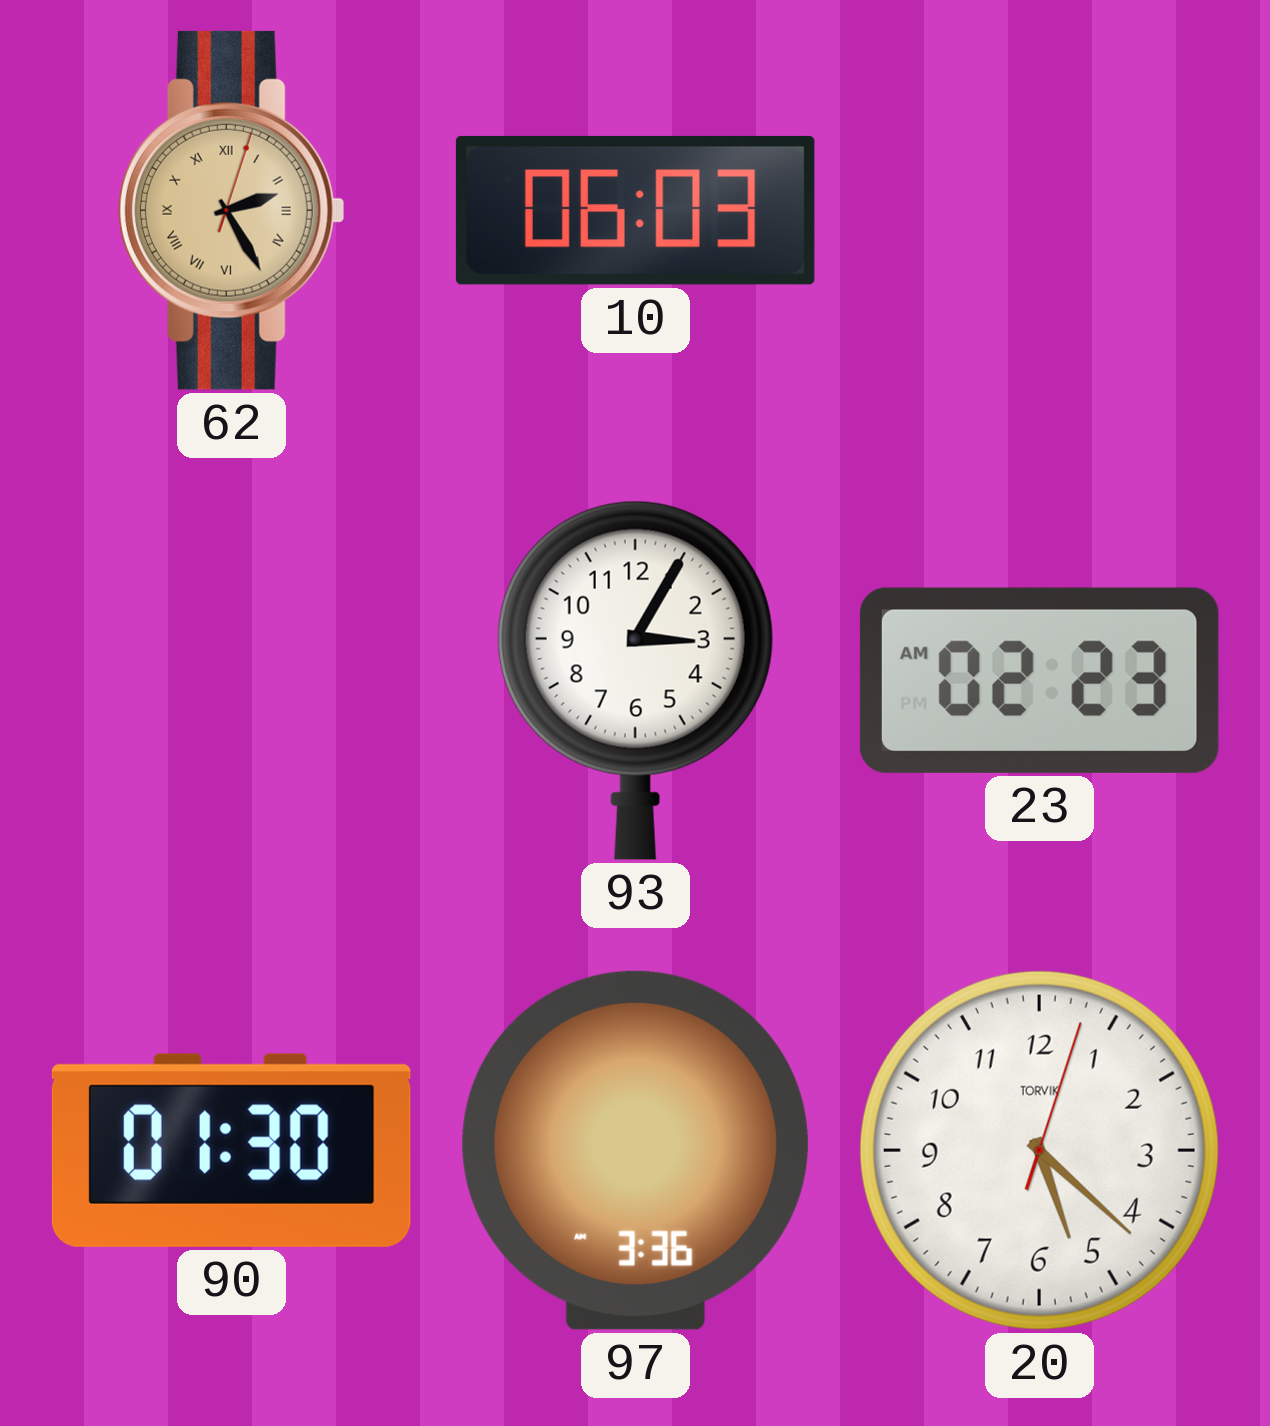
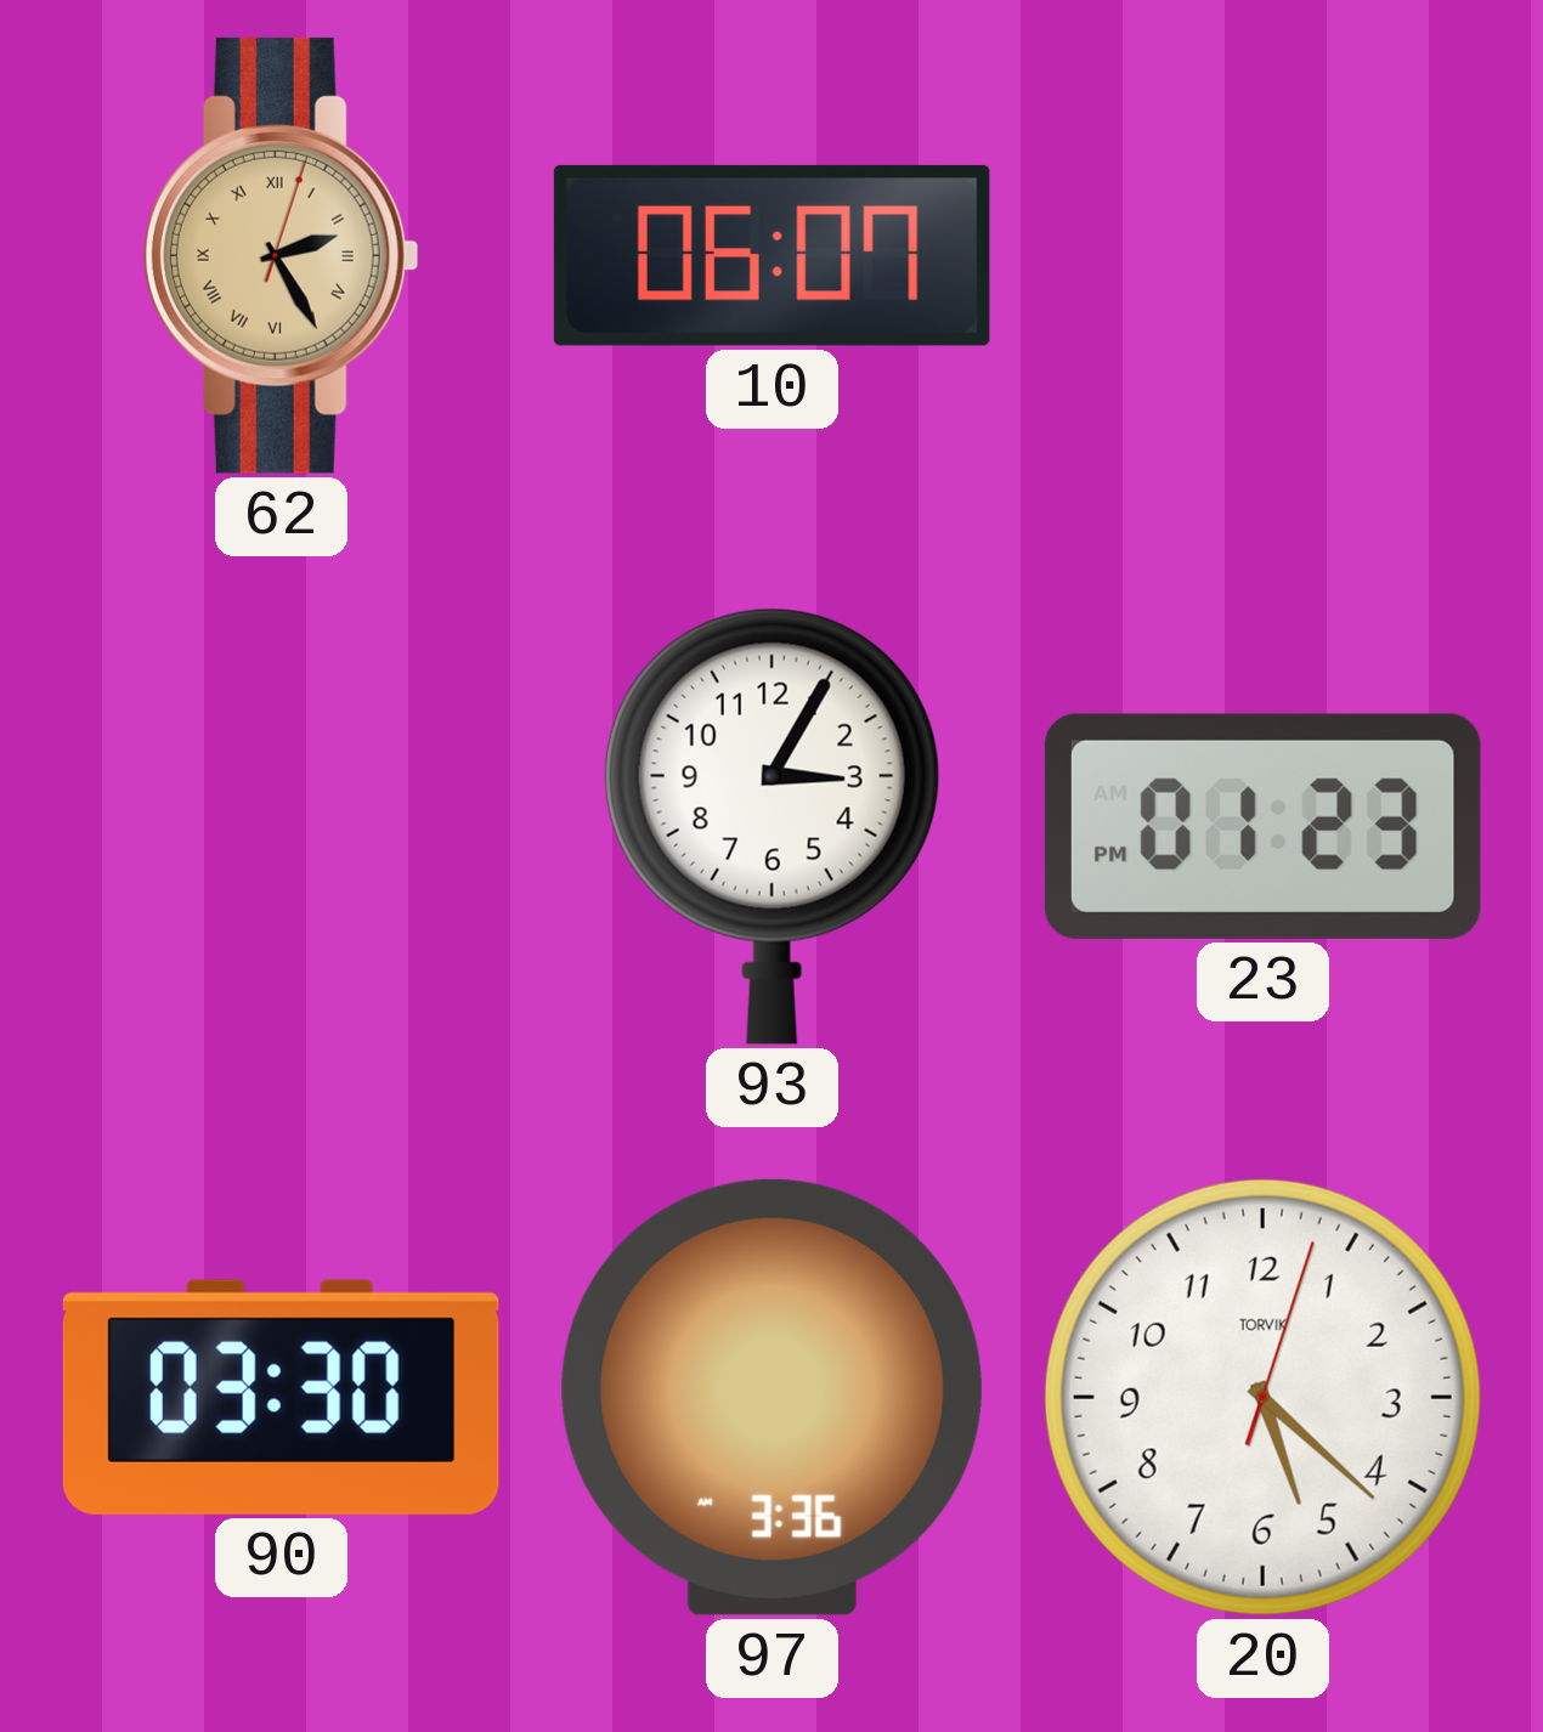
10: 06:03 -> 06:07 (771, 255)
23: 02:23 -> 01:23 (1262, 826)
90: 01:30 -> 03:30 (281, 1397)
